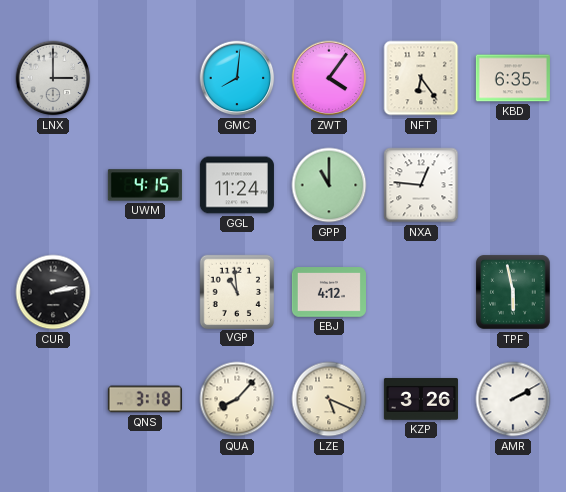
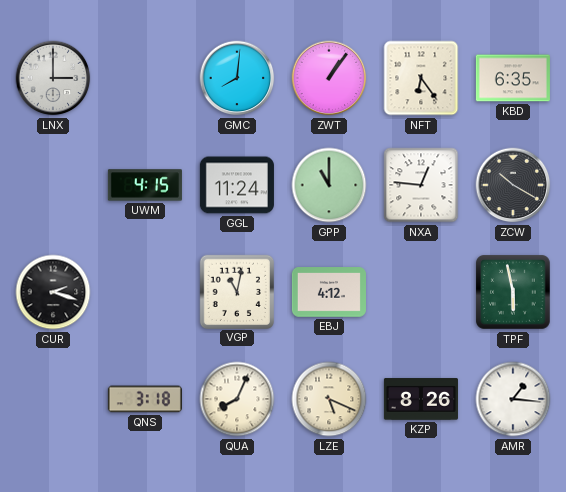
ZWT: 4:06 -> 1:06 (329, 78)
ZCW: none -> 10:20 (513, 185)
CUR: 2:13 -> 2:18 (53, 292)
VGP: 10:59 -> 11:02 (236, 291)
QUA: 8:07 -> 8:04 (237, 399)
KZP: 3:26 -> 8:26 (421, 399)
AMR: 2:10 -> 1:16 (513, 399)
